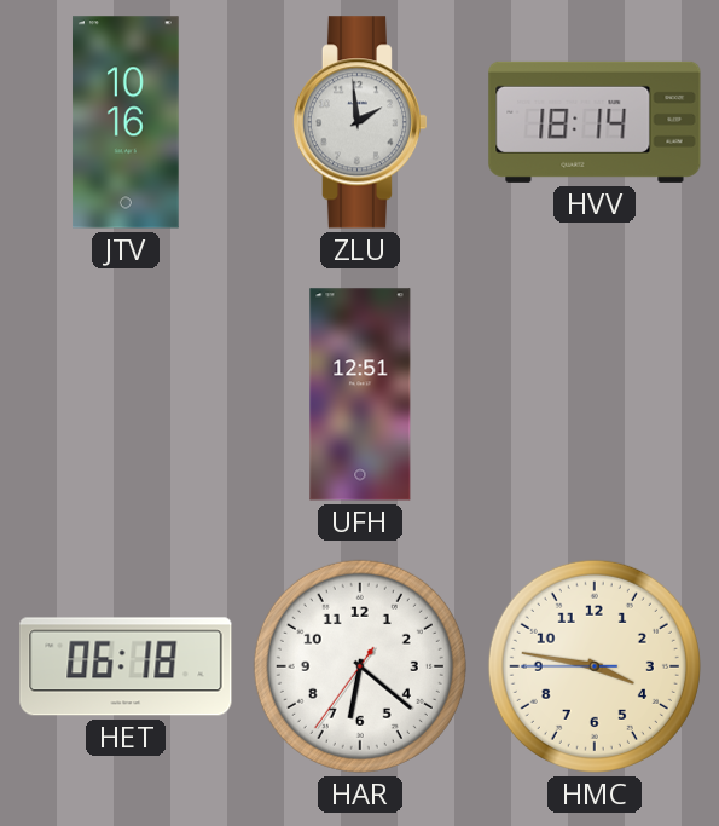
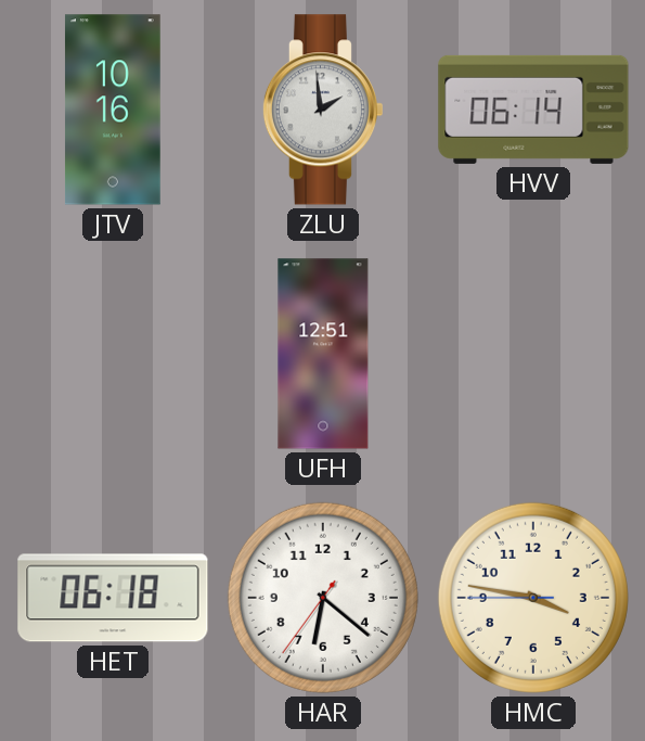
HVV: 18:14 -> 06:14 (533, 110)
